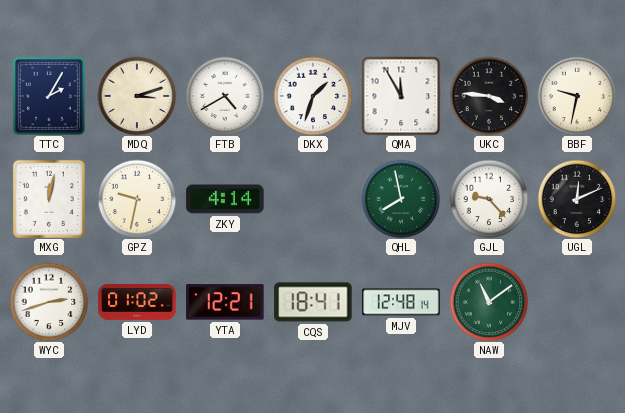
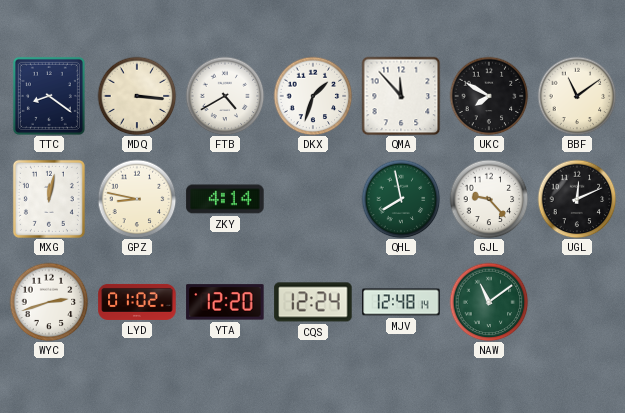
TTC: 2:05 -> 8:21 (49, 96)
MDQ: 3:12 -> 3:16 (137, 96)
QMA: 11:55 -> 11:53 (401, 96)
UKC: 3:46 -> 7:50 (489, 96)
BBF: 9:32 -> 11:09 (577, 96)
GPZ: 9:32 -> 8:47 (137, 199)
YTA: 12:21 -> 12:20 (225, 302)
CQS: 18:41 -> 12:24 (313, 302)
